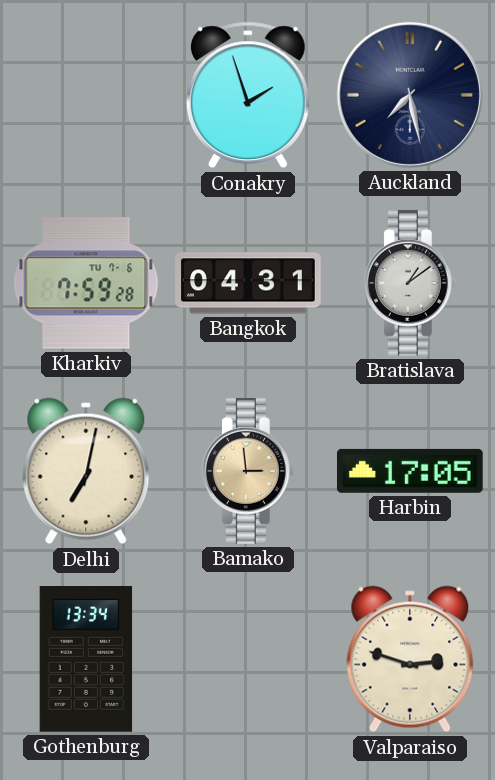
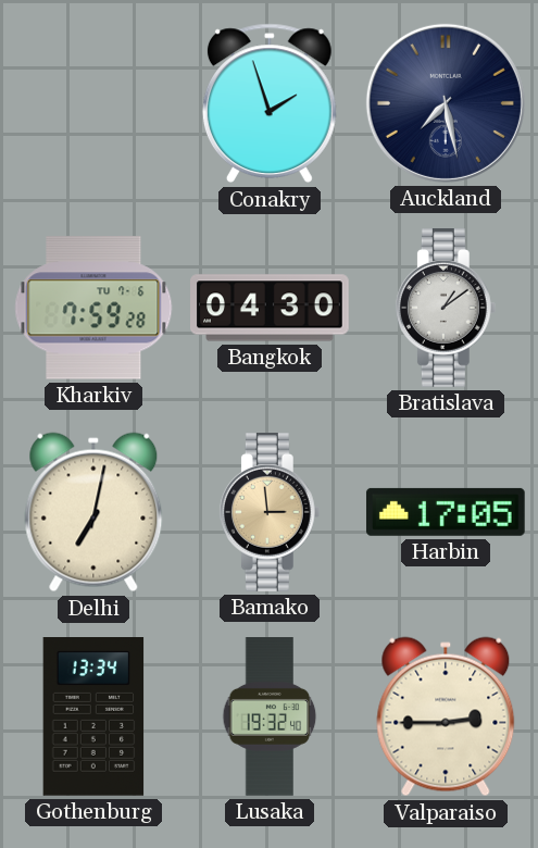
Bangkok: 04:31 -> 04:30 (271, 308)
Lusaka: none -> 19:32 (270, 716)
Valparaiso: 2:48 -> 2:45 (446, 716)
